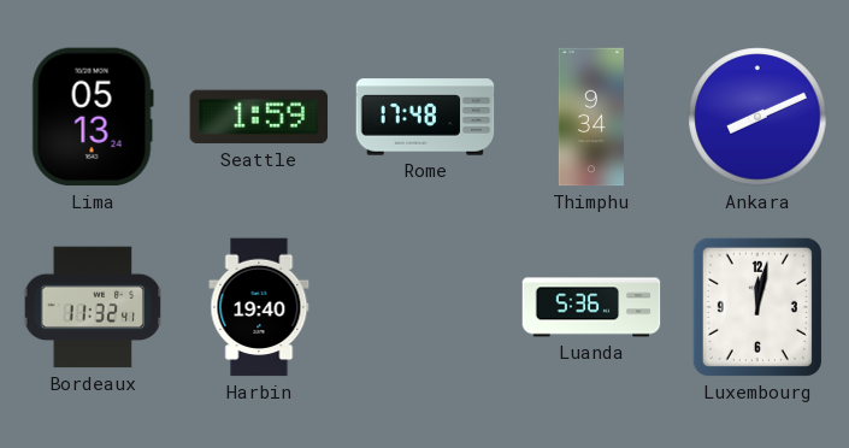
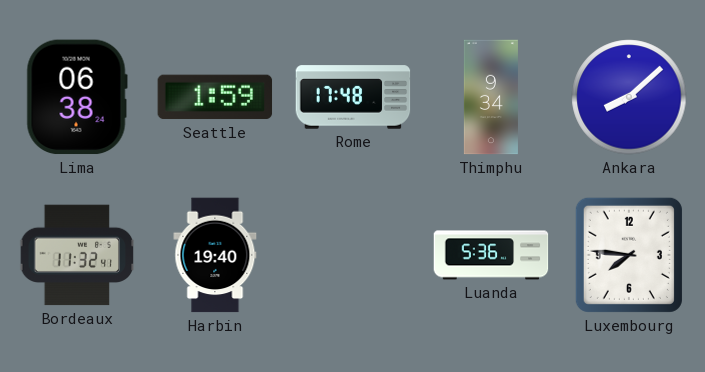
Lima: 05:13 -> 06:38 (77, 97)
Ankara: 8:11 -> 8:08 (629, 97)
Luxembourg: 12:02 -> 7:46 (629, 255)
